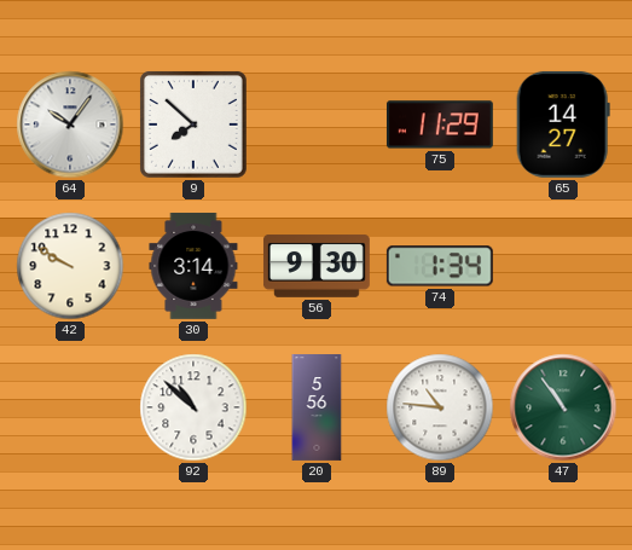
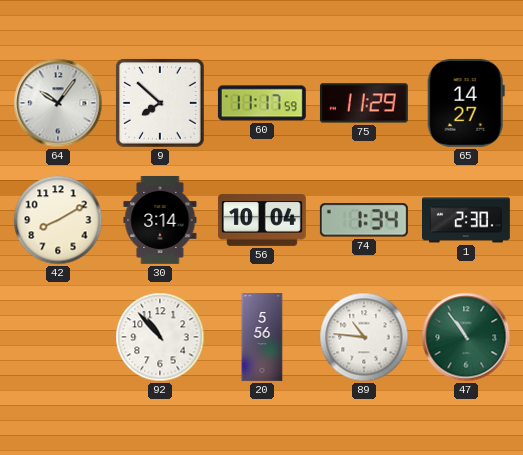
60: none -> 11:17 (262, 103)
42: 9:50 -> 8:10 (58, 220)
56: 9:30 -> 10:04 (262, 221)
1: none -> 2:30 (467, 220)
92: 10:52 -> 10:53 (160, 337)
